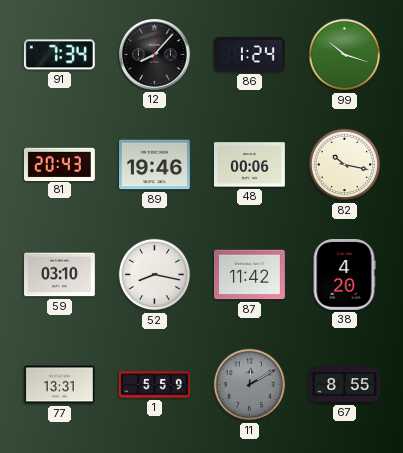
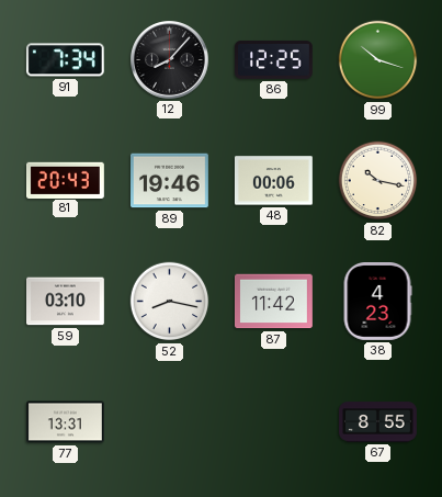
86: 1:24 -> 12:25 (274, 59)
38: 4:20 -> 4:23 (377, 302)
1: 5:59 -> none (155, 385)
11: 12:10 -> none (250, 385)
